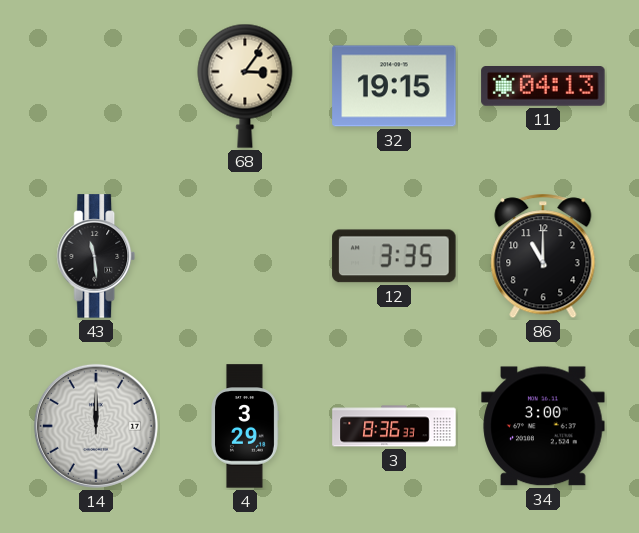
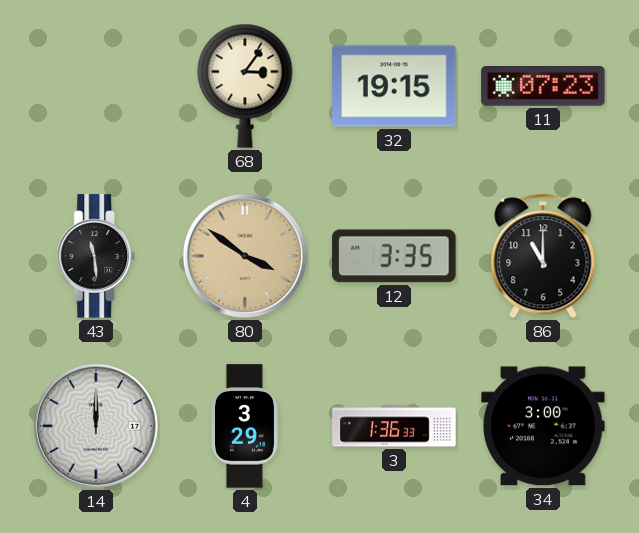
11: 04:13 -> 07:23 (543, 87)
80: none -> 3:51 (245, 256)
3: 8:36 -> 1:36 (394, 426)
